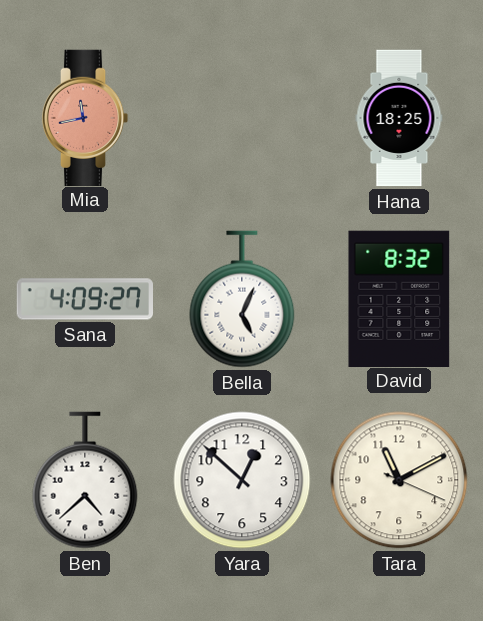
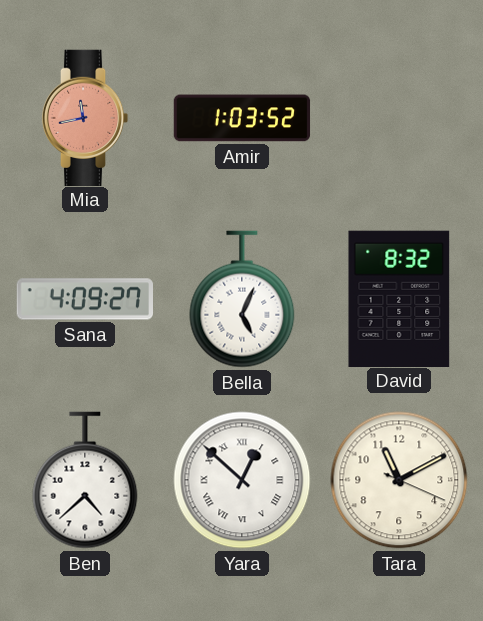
Amir: none -> 1:03 (242, 118)
Hana: 18:25 -> none (399, 118)
Yara numerals: Arabic -> Roman (242, 480)
